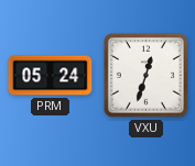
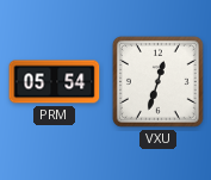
PRM: 05:24 -> 05:54 (55, 82)
